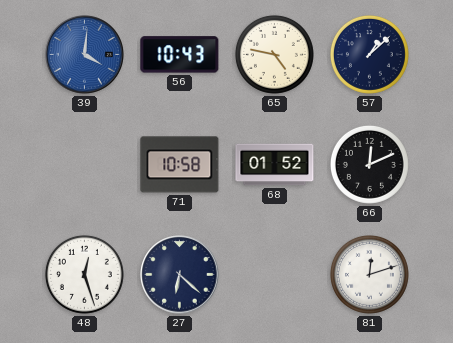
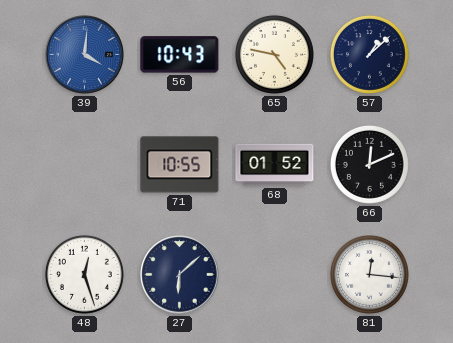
71: 10:58 -> 10:55 (180, 165)
27: 6:22 -> 6:08 (180, 275)
81: 12:12 -> 12:16 (369, 274)
